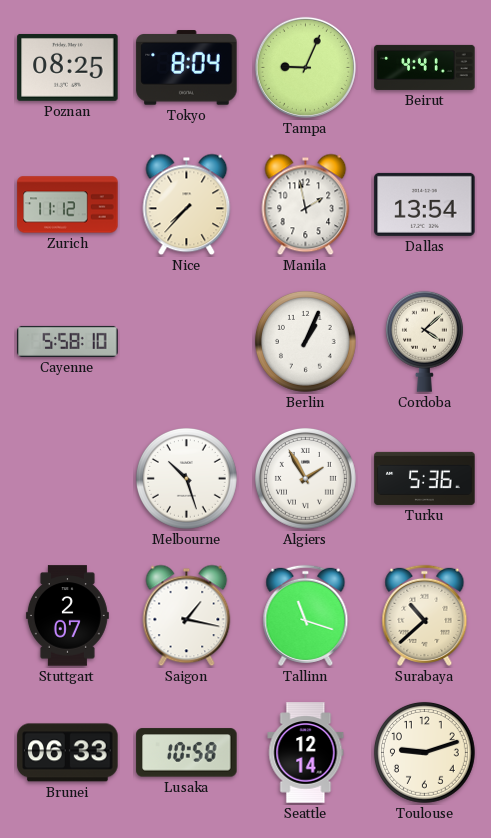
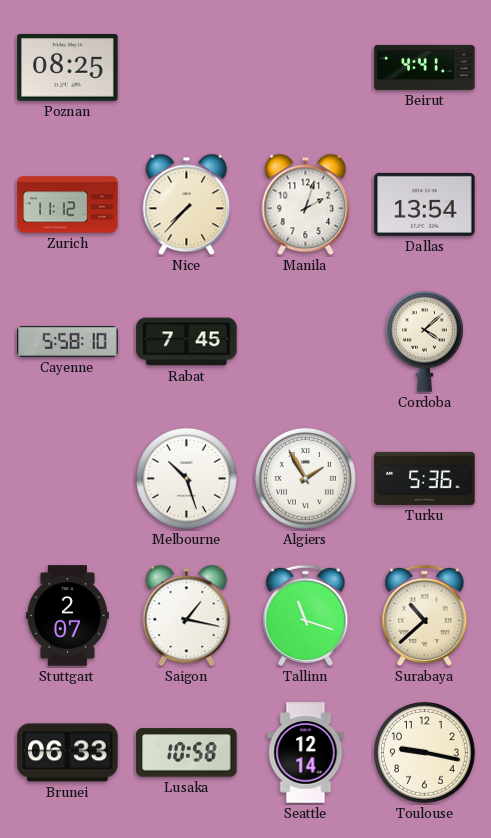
Tokyo: 8:04 -> none (187, 68)
Tampa: 9:04 -> none (305, 67)
Manila: 1:58 -> 2:03 (306, 205)
Rabat: none -> 7:45 (187, 342)
Berlin: 1:04 -> none (305, 341)
Toulouse: 9:12 -> 9:17 (424, 752)
